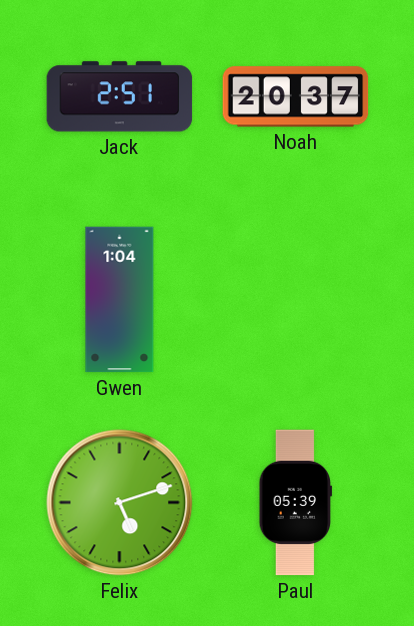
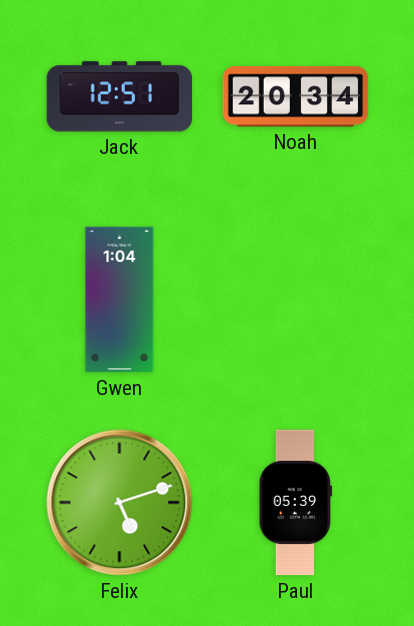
Jack: 2:51 -> 12:51 (120, 97)
Noah: 20:37 -> 20:34 (296, 97)
